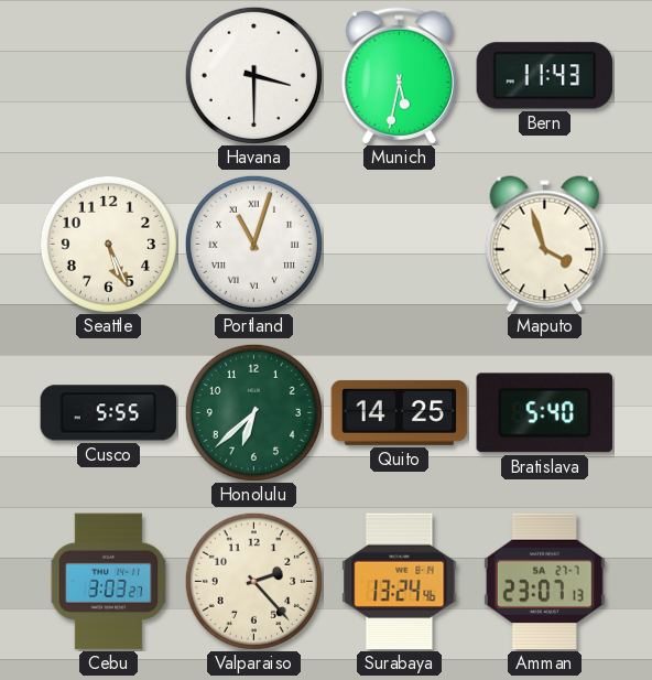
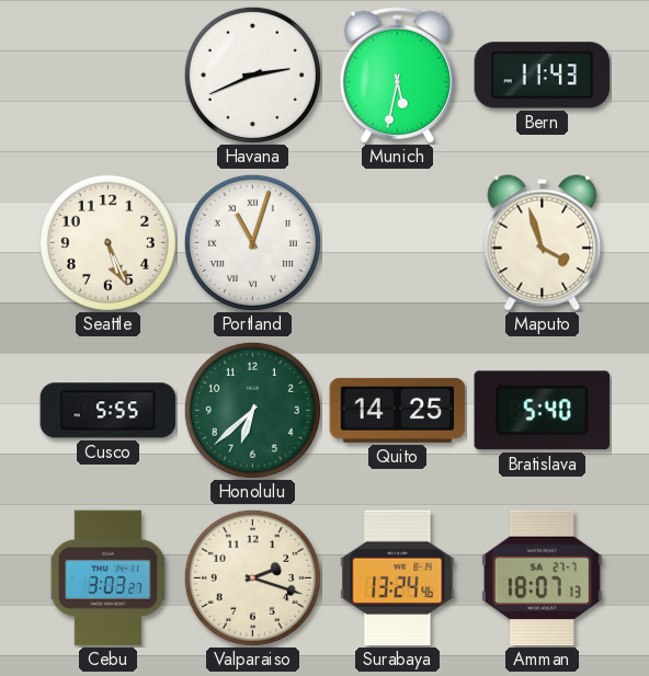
Havana: 3:30 -> 2:41 (252, 75)
Valparaiso: 2:23 -> 2:18 (252, 577)
Amman: 23:07 -> 18:07 (542, 578)
